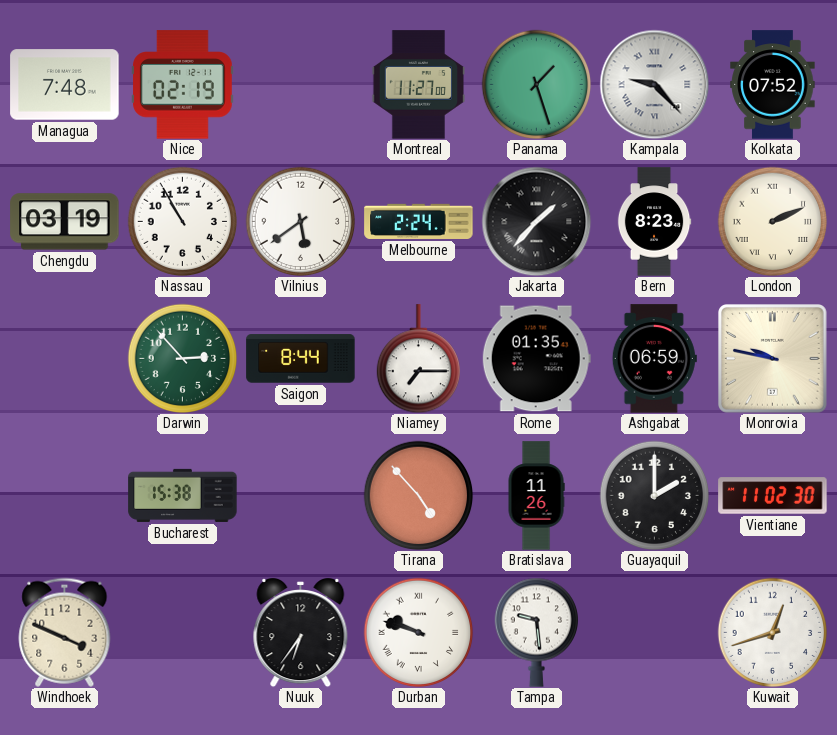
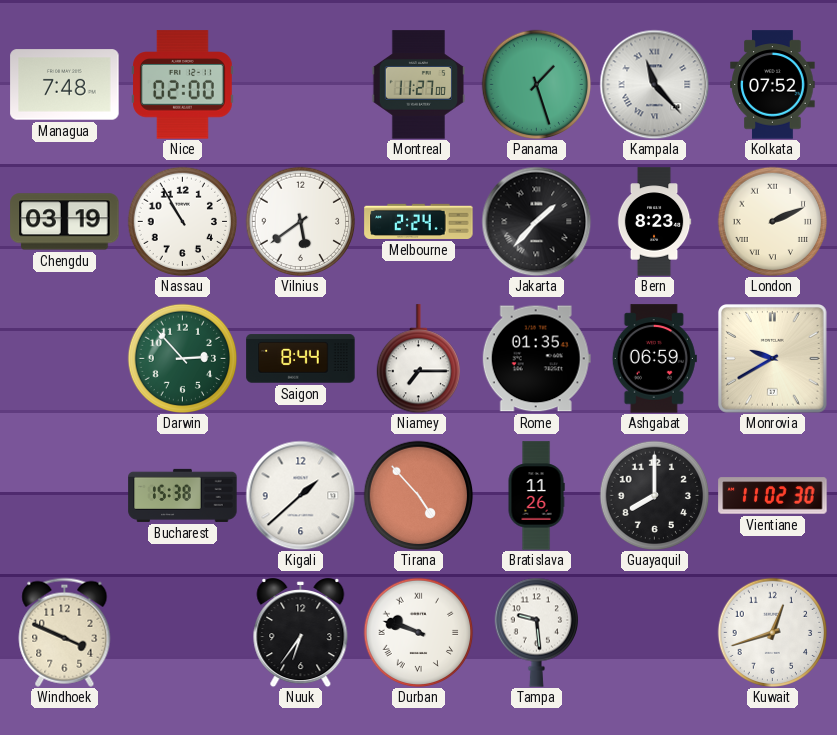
Nice: 02:19 -> 02:00 (183, 85)
Kampala: 9:23 -> 11:23 (654, 84)
Monrovia: 9:47 -> 9:40 (773, 359)
Kigali: none -> 1:38 (300, 495)
Guayaquil: 2:00 -> 8:00 (654, 495)
